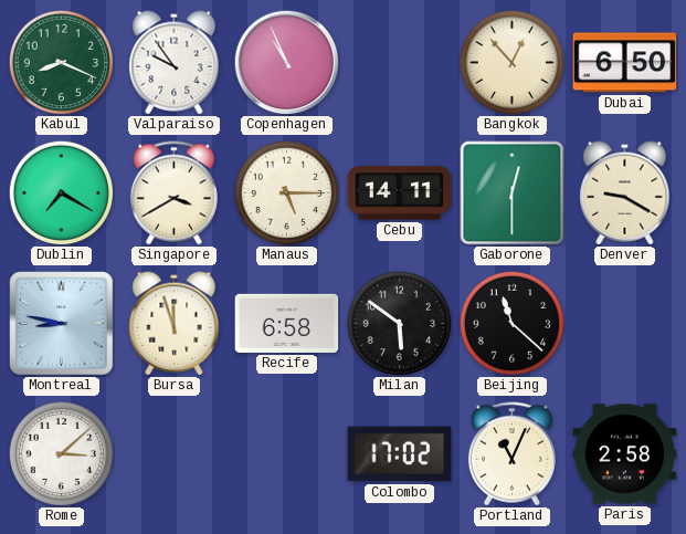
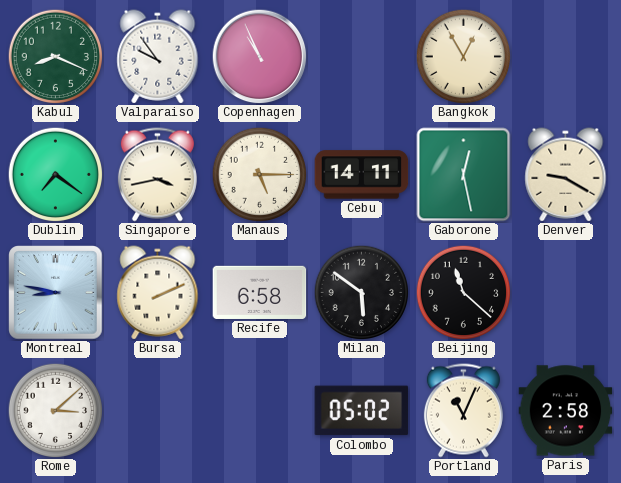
Bangkok: 12:53 -> 12:55 (463, 56)
Dubai: 6:50 -> none (625, 63)
Dublin: 7:20 -> 7:21 (55, 174)
Singapore: 3:40 -> 3:43 (157, 175)
Gaborone: 12:30 -> 12:28 (464, 175)
Bursa: 11:57 -> 2:11 (158, 293)
Colombo: 17:02 -> 05:02 (362, 411)
